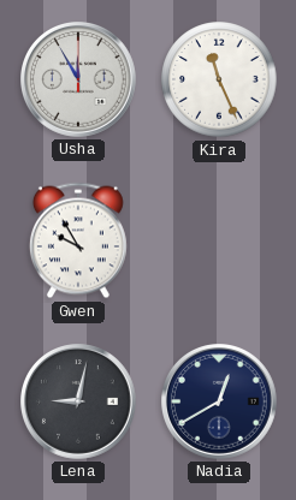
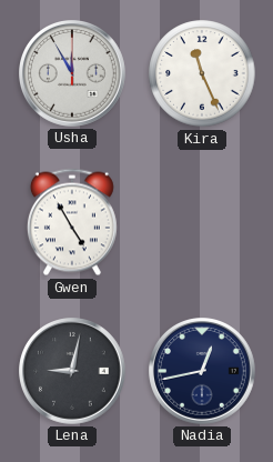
Gwen: 9:55 -> 4:55 (72, 222)
Nadia: 12:40 -> 12:43 (203, 372)
